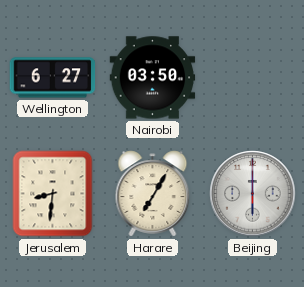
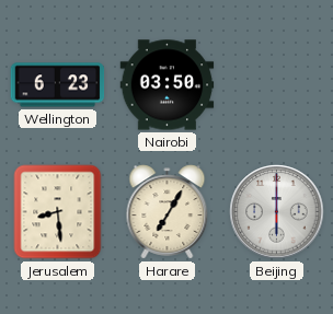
Wellington: 6:27 -> 6:23 (58, 85)
Jerusalem: 8:31 -> 8:29 (58, 212)
